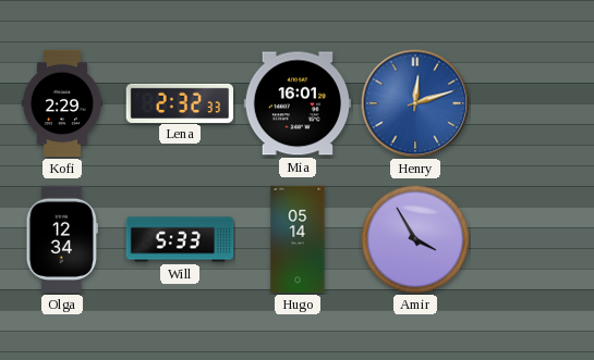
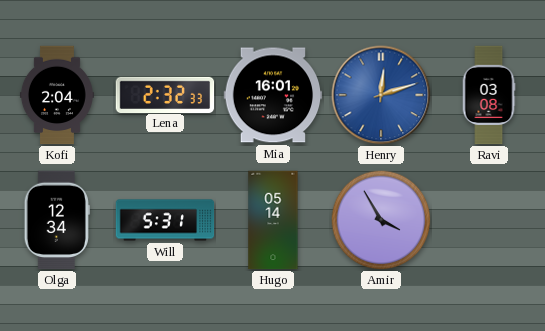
Kofi: 2:29 -> 2:04 (57, 95)
Ravi: none -> 03:08 (489, 95)
Will: 5:33 -> 5:31 (165, 220)
